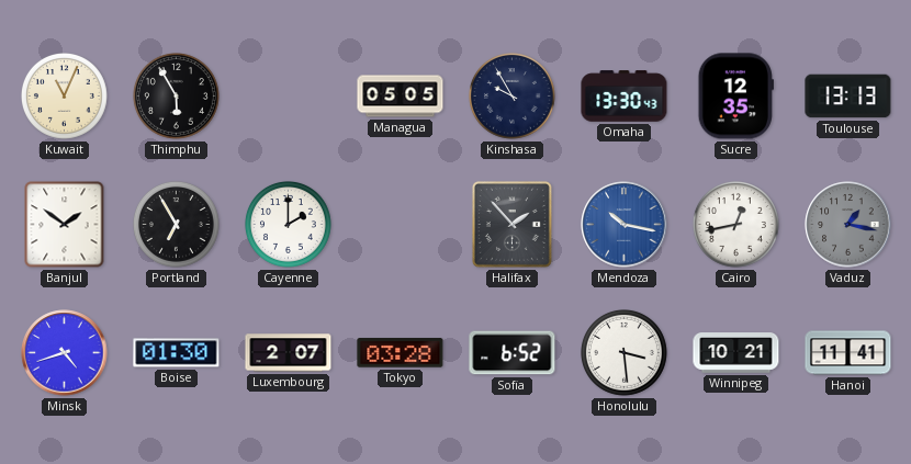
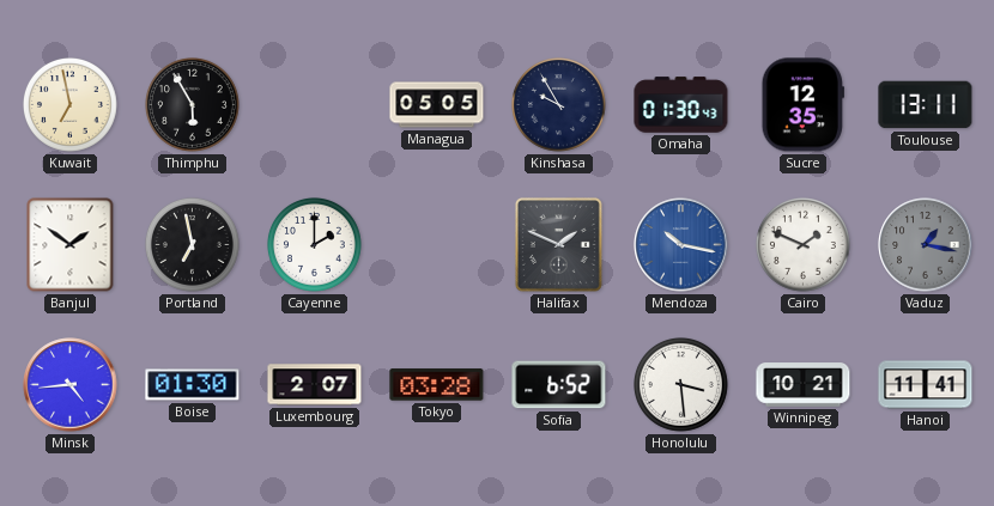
Kuwait: 11:04 -> 6:58 (71, 105)
Omaha: 13:30 -> 01:30 (681, 105)
Toulouse: 13:13 -> 13:11 (926, 105)
Portland: 6:55 -> 6:58 (193, 245)
Halifax: 1:53 -> 1:49 (558, 244)
Cairo: 12:43 -> 1:49 (804, 245)
Minsk: 4:42 -> 4:44 (71, 385)
